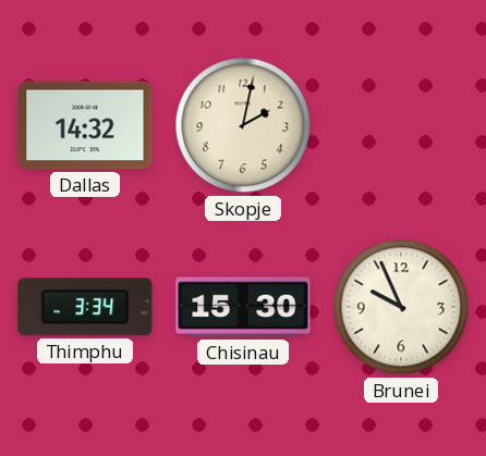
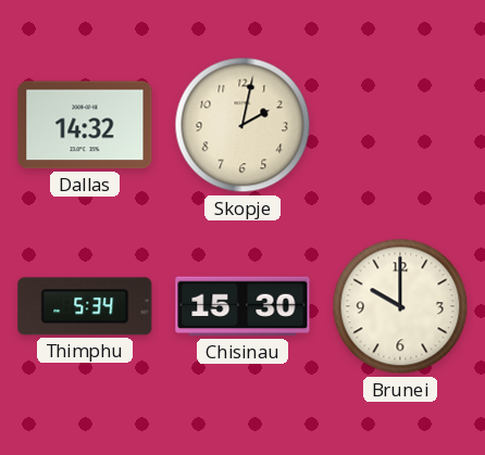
Thimphu: 3:34 -> 5:34 (85, 306)
Brunei: 9:56 -> 10:00 (400, 306)
